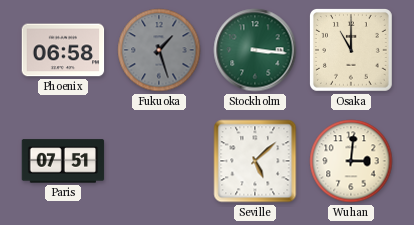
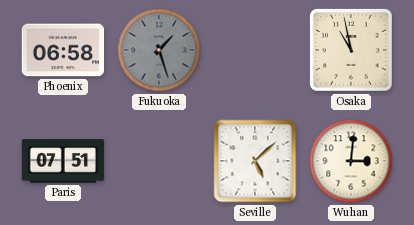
Stockholm: 3:16 -> none (255, 50)
Osaka: 11:00 -> 10:58 (352, 51)
